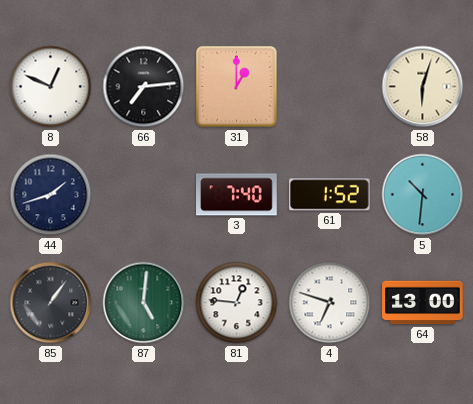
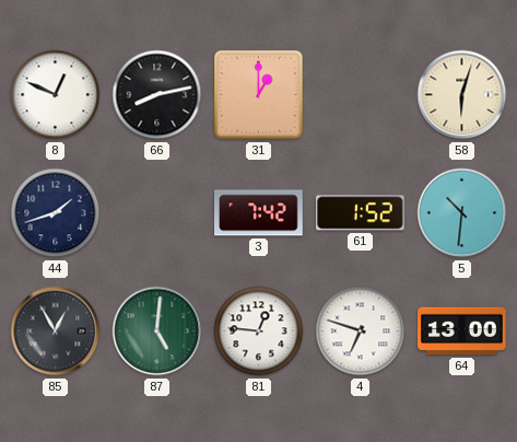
66: 7:14 -> 8:13 (157, 95)
3: 7:40 -> 7:42 (259, 213)
85: 1:06 -> 12:55 (56, 331)
